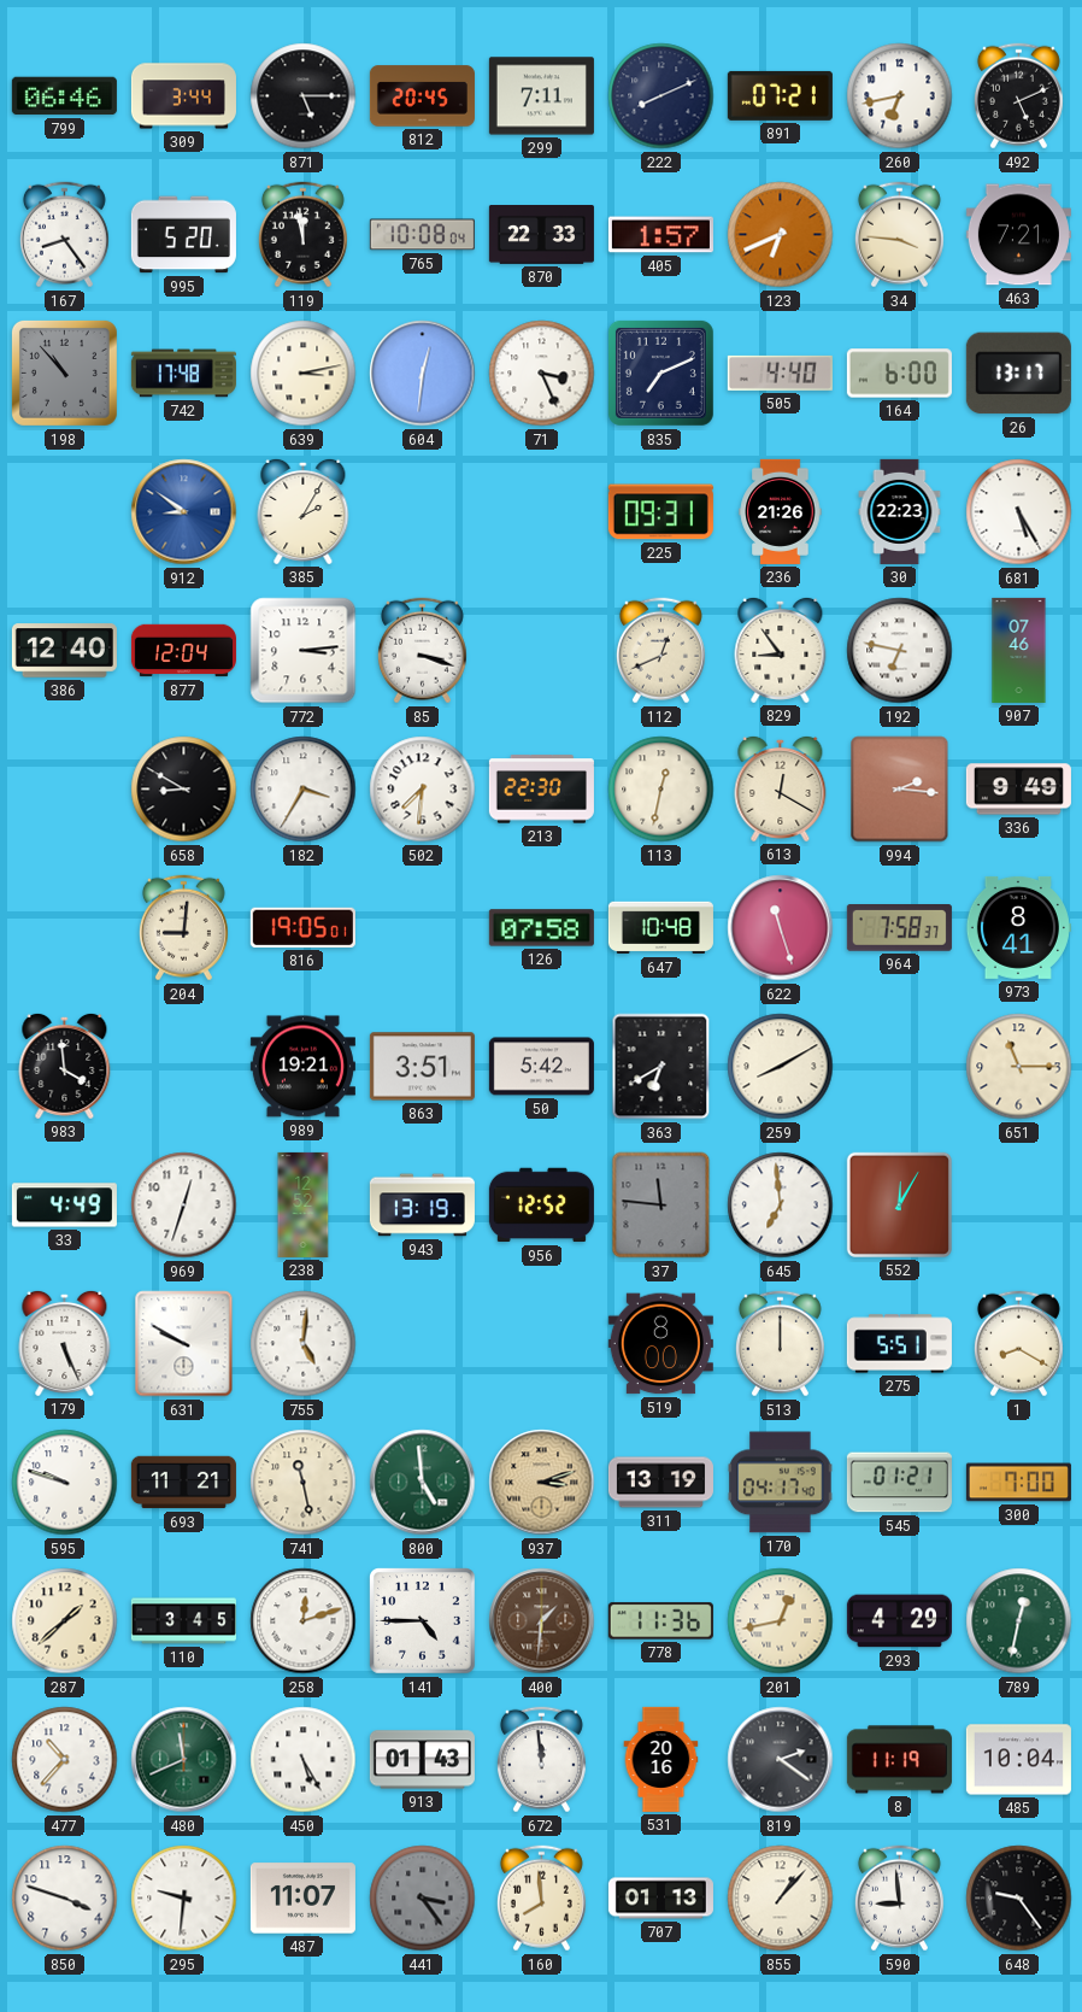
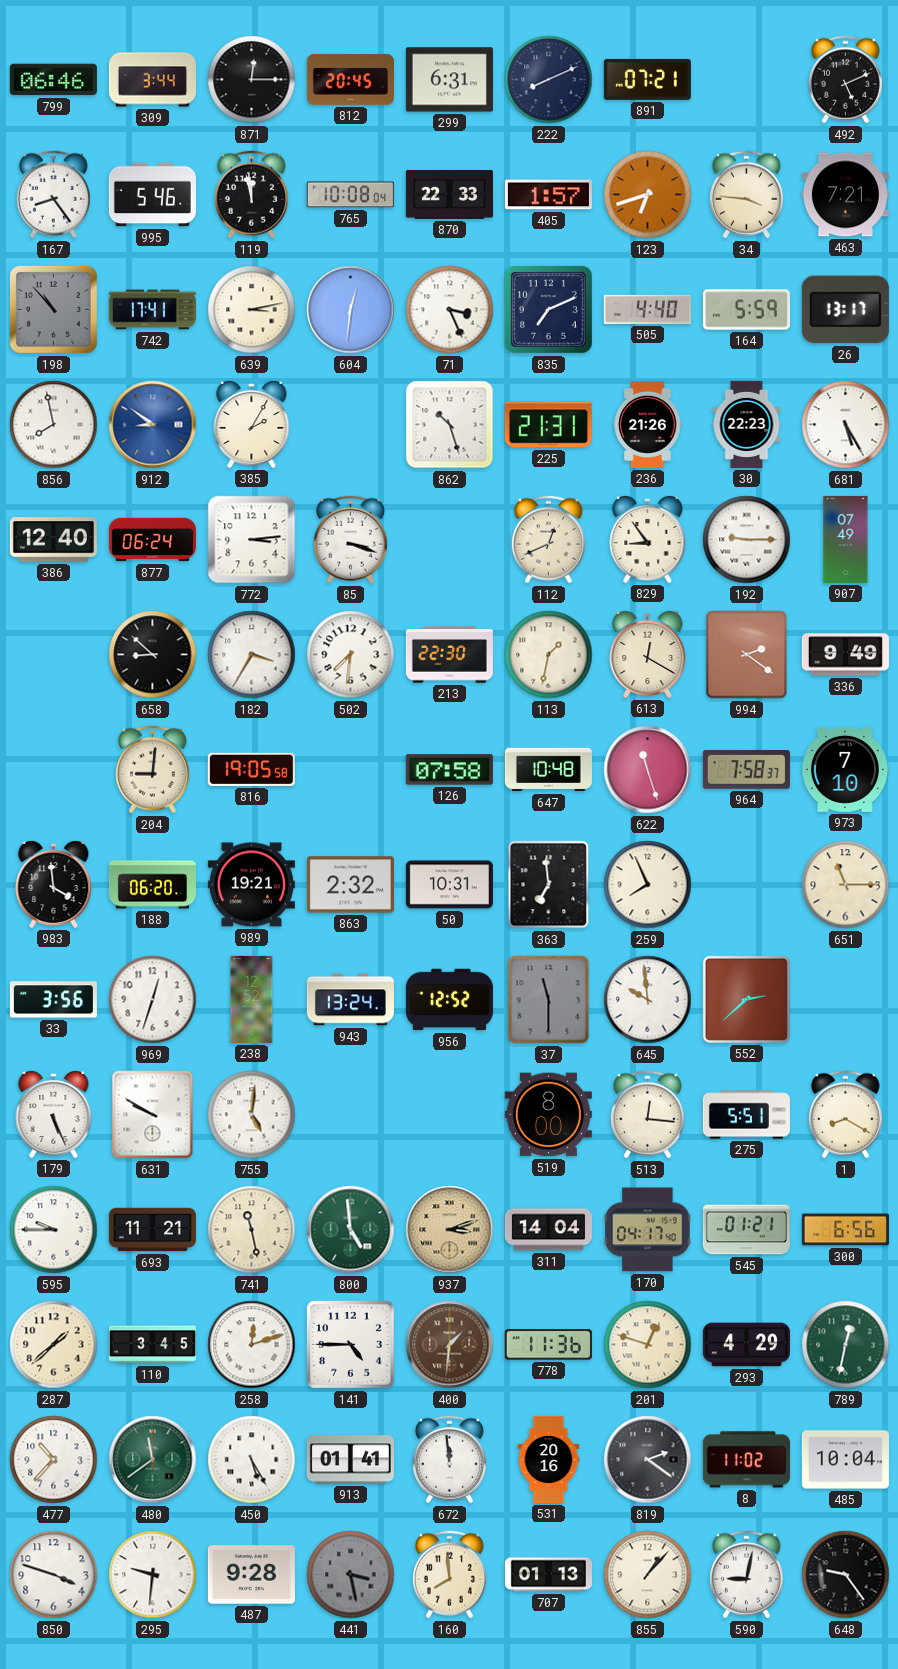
871: 5:15 -> 12:15 (252, 80)
299: 7:11 -> 6:31 (449, 80)
260: 6:43 -> none (900, 96)
995: 5:20 -> 5:46 (152, 195)
123: 6:41 -> 6:42 (648, 195)
742: 17:48 -> 17:41 (152, 310)
164: 6:00 -> 5:59 (746, 310)
856: none -> 7:58 (54, 425)
862: none -> 10:27 (450, 425)
225: 09:31 -> 21:31 (548, 425)
877: 12:04 -> 06:24 (152, 540)
192: 6:47 -> 9:15 (747, 540)
907: 07:46 -> 07:49 (846, 539)
658: 8:50 -> 8:52 (153, 655)
113: 12:32 -> 1:32 (549, 655)
994: 2:16 -> 2:21 (747, 655)
816: 19:05:01 -> 19:05:58 (251, 769)
973: 8:41 -> 7:10 (845, 769)
188: none -> 06:20 (152, 885)
863: 3:51 -> 2:32 (350, 885)
50: 5:42 -> 10:31 (449, 885)
363: 6:40 -> 6:59 (549, 885)
259: 8:10 -> 7:56 (648, 885)
33: 4:49 -> 3:56 (53, 1000)
943: 13:19 -> 13:24 (350, 1000)
37: 11:46 -> 11:30 (549, 1000)
645: 6:59 -> 9:59 (648, 1000)
552: 12:05 -> 2:38 (746, 999)
513: 12:00 -> 12:16 (647, 1115)
595: 9:48 -> 9:45 (54, 1230)
311: 13:19 -> 14:04 (548, 1230)
300: 7:00 -> 6:56 (845, 1230)
201: 12:43 -> 12:48 (648, 1345)
480: 11:41 -> 11:39 (153, 1460)
913: 01:43 -> 01:41 (350, 1460)
8: 11:19 -> 11:02 (746, 1460)
487: 11:07 -> 9:28 (251, 1575)
441: 3:24 -> 3:28 (351, 1575)
590: 8:59 -> 9:02 (746, 1575)
